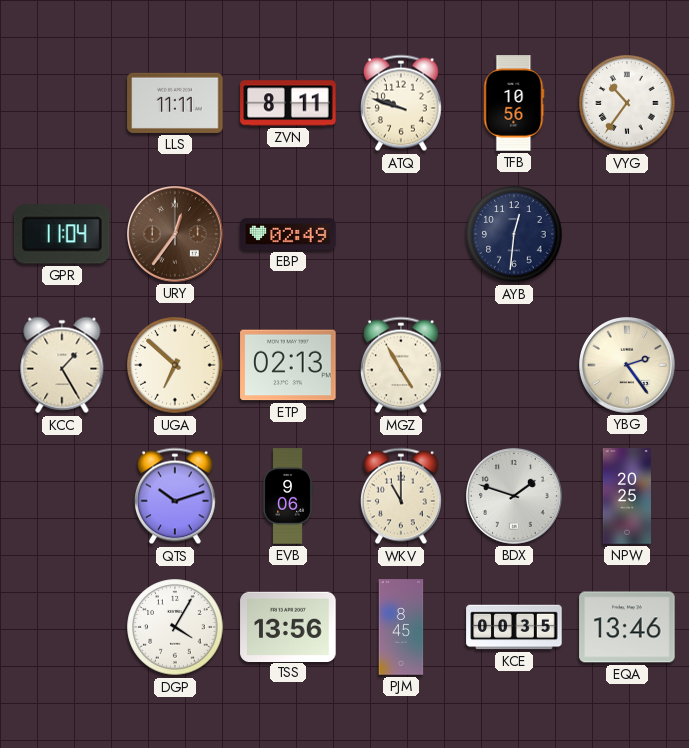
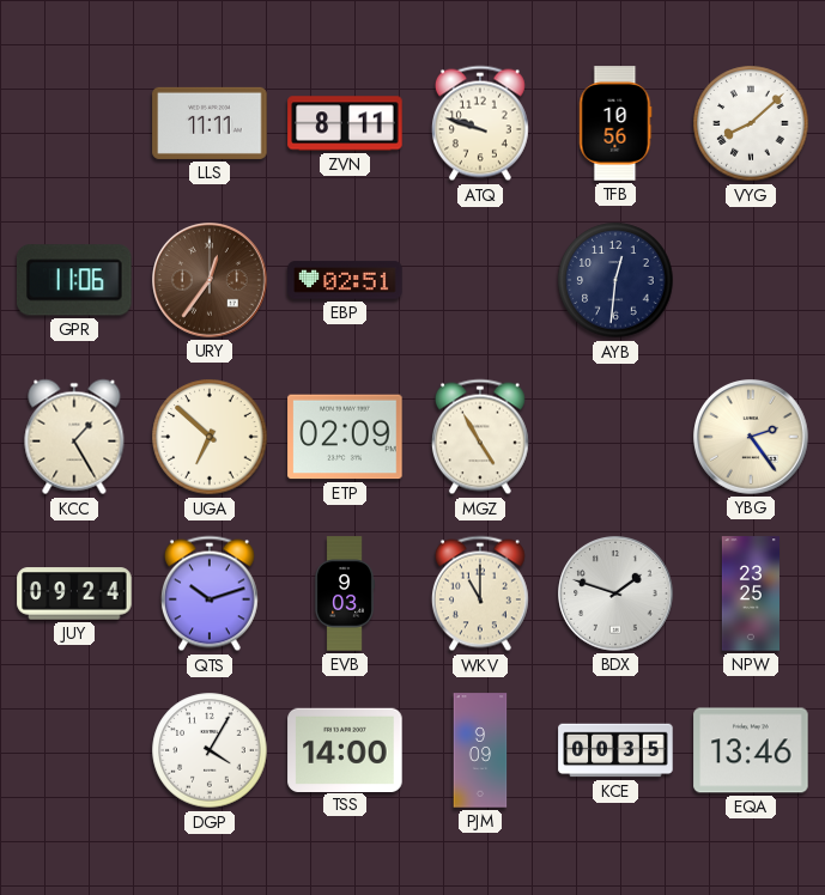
VYG: 10:36 -> 8:08 (751, 123)
GPR: 11:04 -> 11:06 (75, 280)
EBP: 02:49 -> 02:51 (345, 280)
ETP: 02:13 -> 02:09 (345, 437)
JUY: none -> 09:24 (74, 593)
EVB: 9:06 -> 9:03 (345, 593)
NPW: 20:25 -> 23:25 (750, 593)
TSS: 13:56 -> 14:00 (345, 749)
PJM: 8:45 -> 9:09 (480, 750)
